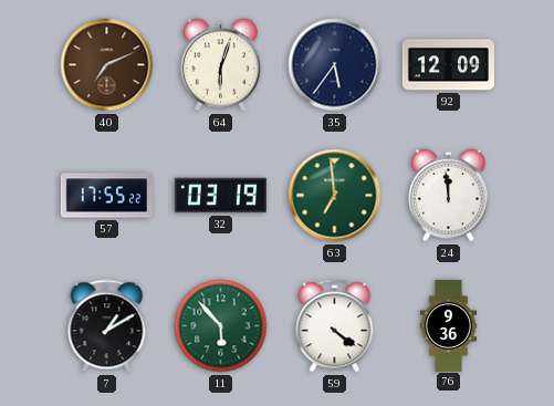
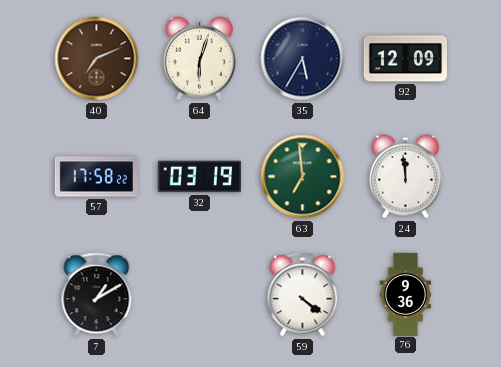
35: 5:36 -> 5:35 (303, 59)
57: 17:55 -> 17:58 (96, 177)
11: 5:53 -> none (221, 326)
